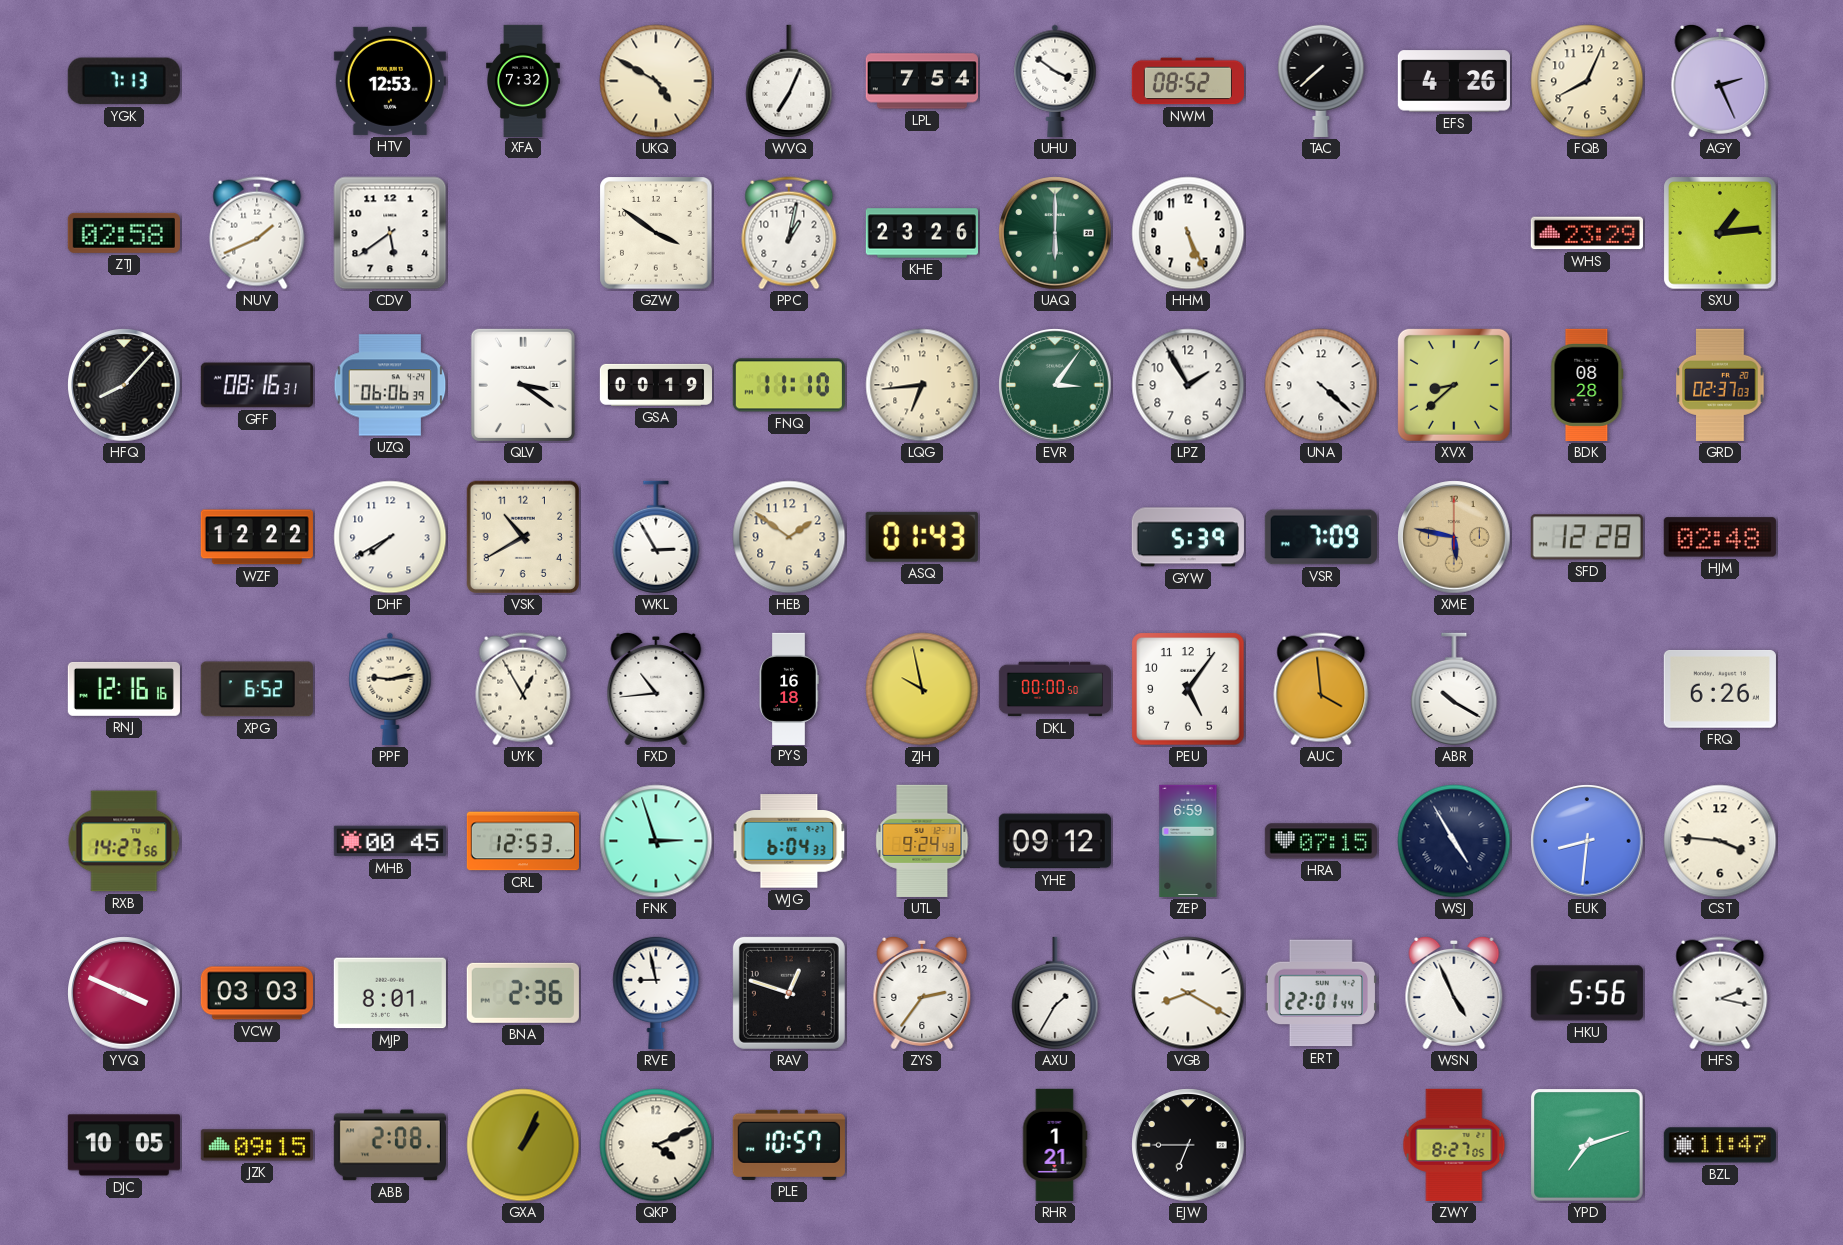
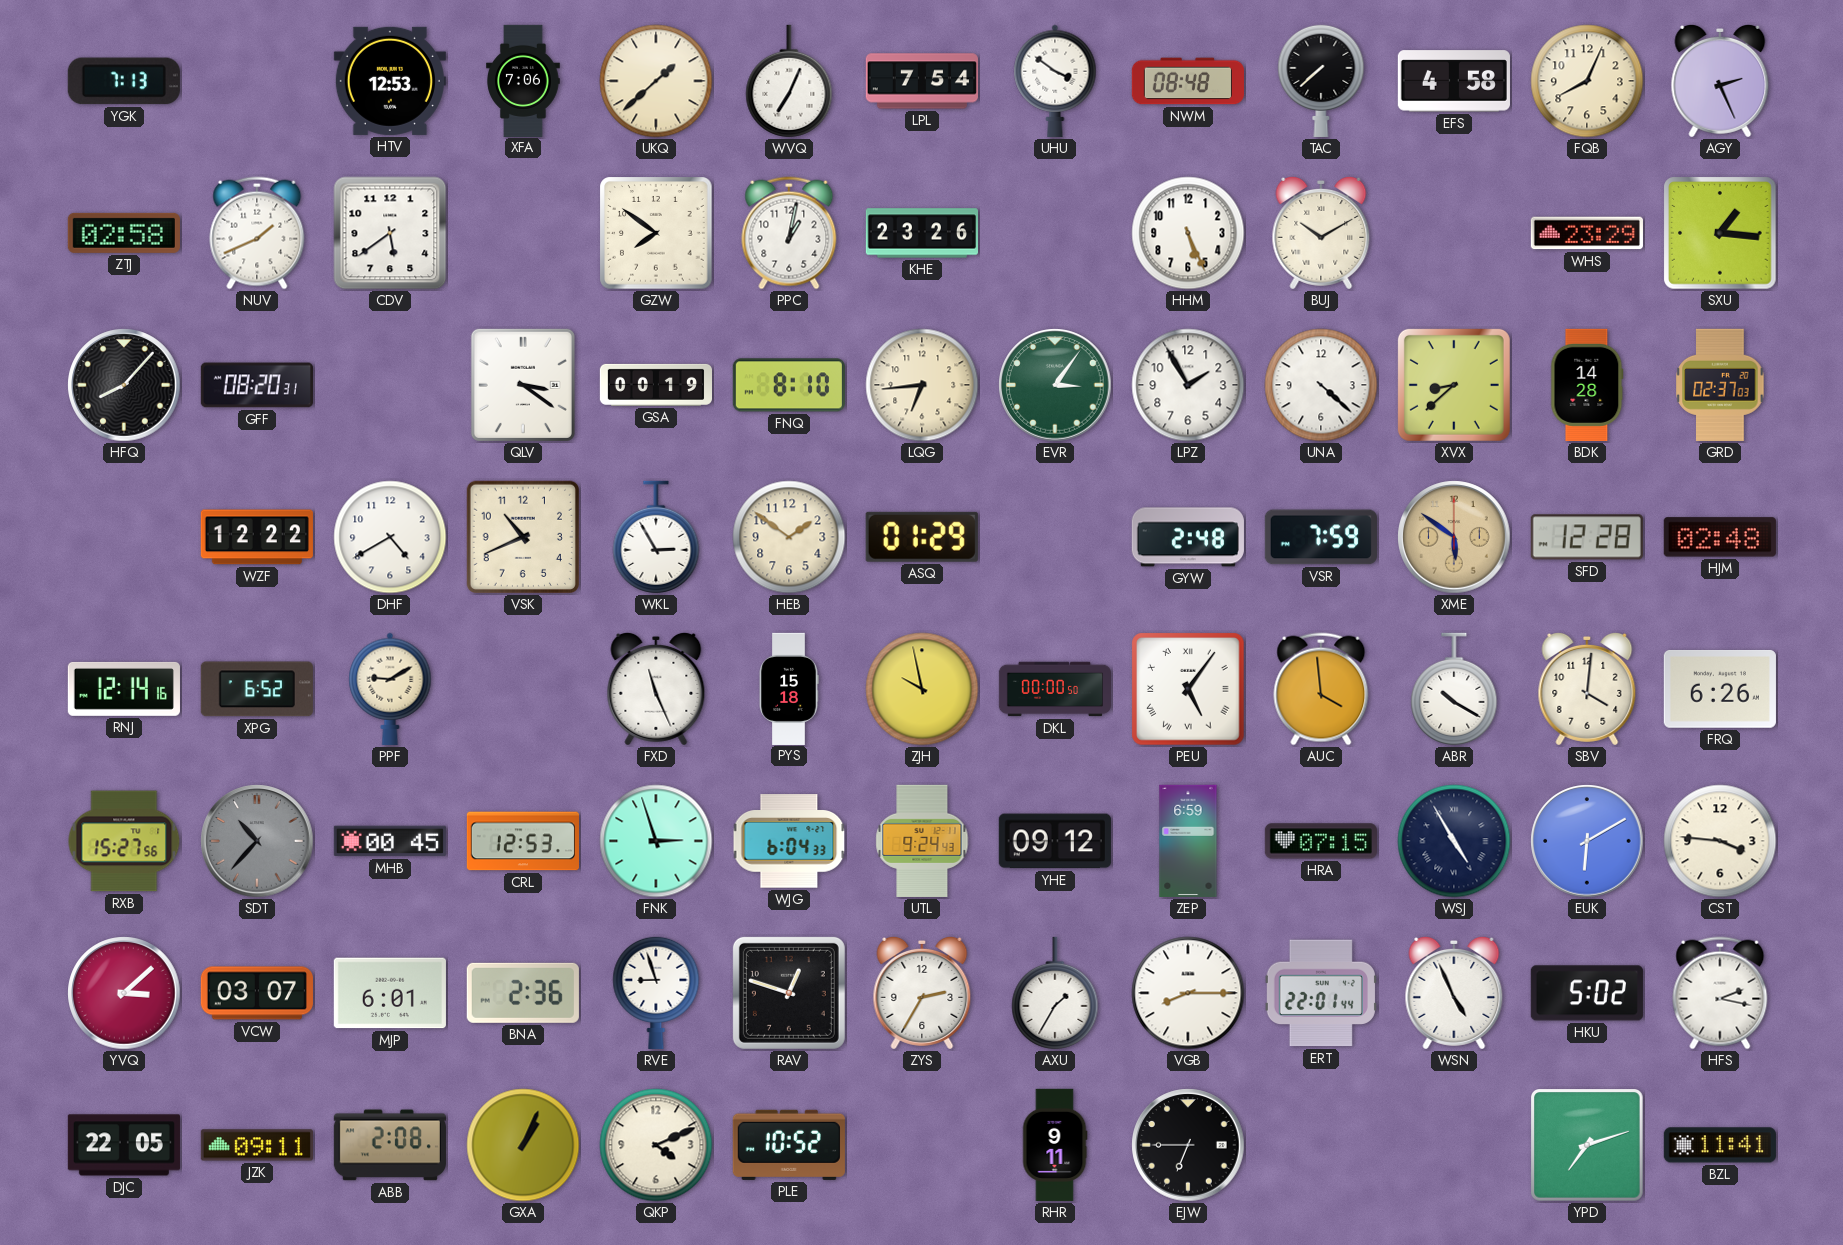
XFA: 7:32 -> 7:06 (523, 80)
UKQ: 4:50 -> 1:38 (656, 81)
NWM: 08:52 -> 08:48 (1188, 81)
EFS: 4:26 -> 4:58 (1454, 81)
GZW: 3:51 -> 7:51 (656, 233)
UAQ: 6:00 -> none (1055, 233)
BUJ: none -> 10:10 (1321, 233)
SXU: 1:14 -> 1:16 (1720, 233)
GFF: 08:16 -> 08:20 (257, 385)
UZQ: 06:06 -> none (390, 385)
FNQ: 11:10 -> 8:10 (789, 385)
BDK: 08:28 -> 14:28 (1587, 385)
DHF: 7:40 -> 4:40 (390, 537)
VSK: 10:40 -> 10:41 (523, 537)
ASQ: 01:43 -> 01:29 (922, 537)
GYW: 5:39 -> 2:48 (1188, 537)
VSR: 7:09 -> 7:59 (1321, 537)
XME: 5:47 -> 5:51 (1454, 537)
RNJ: 12:16 -> 12:14 (124, 689)
PPF: 9:13 -> 9:10 (390, 689)
UYK: 12:55 -> none (523, 689)
FXD: 10:44 -> 11:26 (656, 689)
PYS: 16:18 -> 15:18 (789, 688)
PEU numerals: Arabic -> Roman (1188, 689)
SBV: none -> 4:01 (1587, 689)
RXB: 14:27 -> 15:27 (124, 841)
SDT: none -> 10:37 (257, 841)
EUK: 8:31 -> 6:10 (1587, 841)
YVQ: 3:49 -> 3:08 (124, 993)
VCW: 03:03 -> 03:07 (257, 993)
MJP: 8:01 -> 6:01 (390, 993)
RVE: 8:58 -> 8:57 (656, 992)
ZYS: 2:36 -> 2:35 (922, 993)
VGB: 8:20 -> 8:15 (1188, 993)
HKU: 5:56 -> 5:02 (1587, 993)
DJC: 10:05 -> 22:05 (124, 1145)
JZK: 09:15 -> 09:11 (257, 1145)
PLE: 10:57 -> 10:52 (789, 1145)
RHR: 1:21 -> 9:11 (1055, 1145)
ZWY: 8:27 -> none (1454, 1145)
BZL: 11:47 -> 11:41 (1720, 1145)
